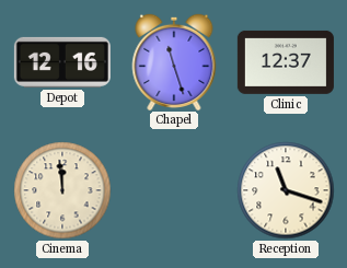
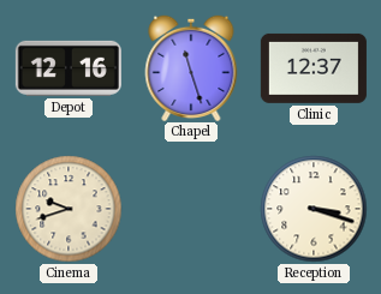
Cinema: 11:59 -> 9:42 (69, 209)
Reception: 11:18 -> 3:18 (314, 209)
